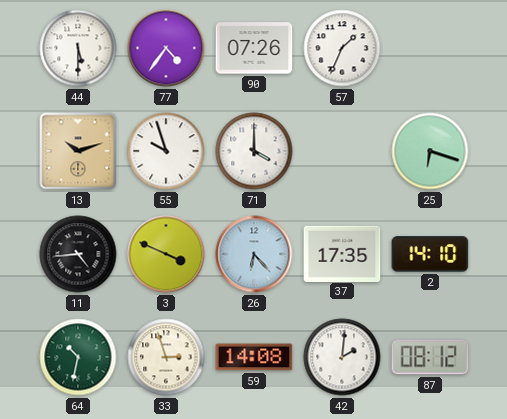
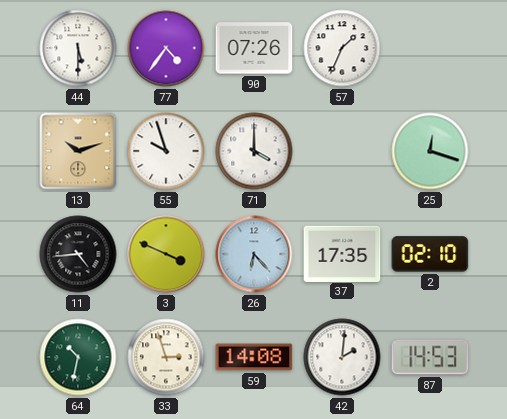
25: 6:18 -> 12:18 (430, 151)
2: 14:10 -> 02:10 (430, 254)
87: 08:12 -> 14:53 (430, 357)
